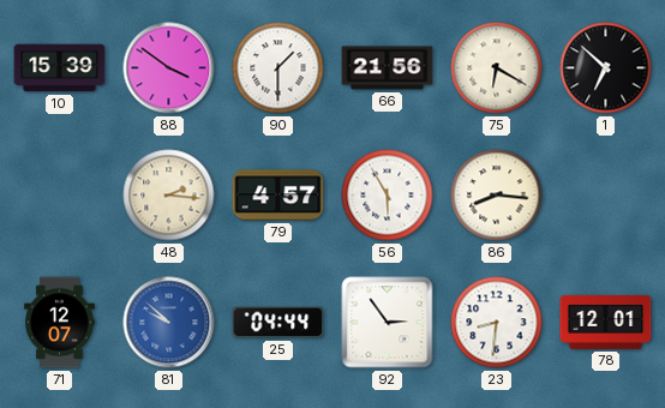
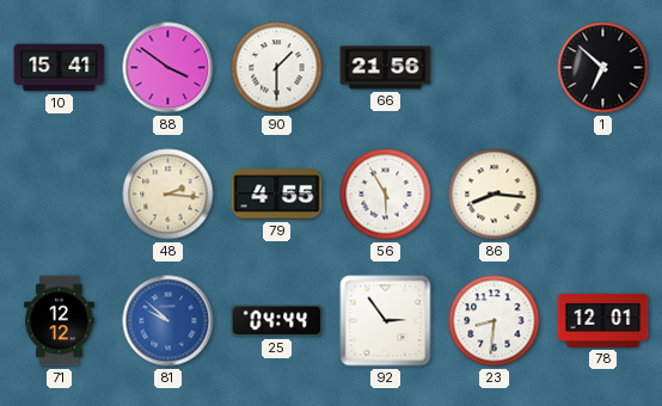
10: 15:39 -> 15:41 (60, 68)
75: 6:20 -> none (497, 68)
79: 4:57 -> 4:55 (277, 195)
71: 12:07 -> 12:12 (60, 321)
